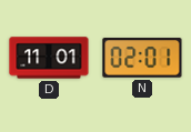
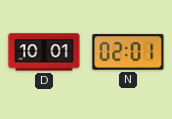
D: 11:01 -> 10:01 (44, 52)
